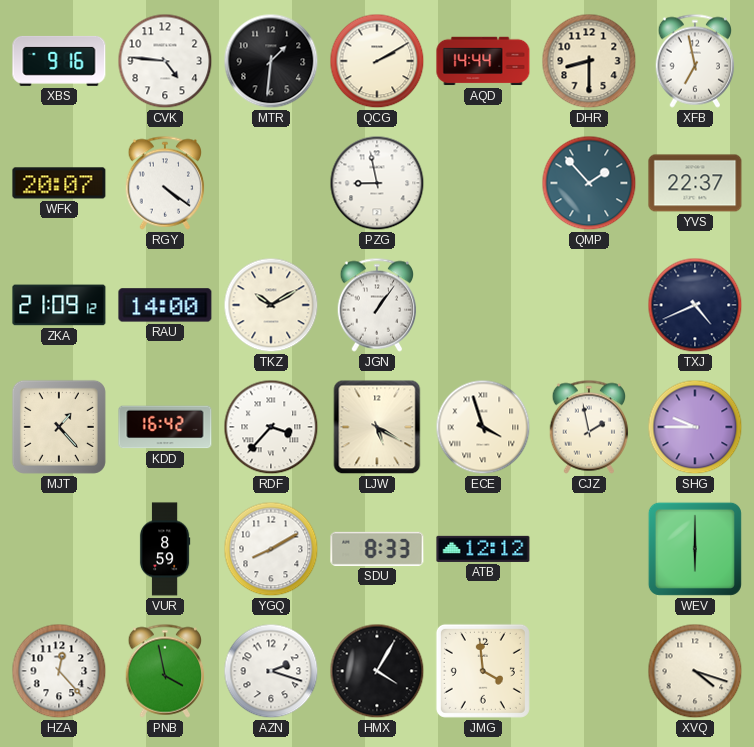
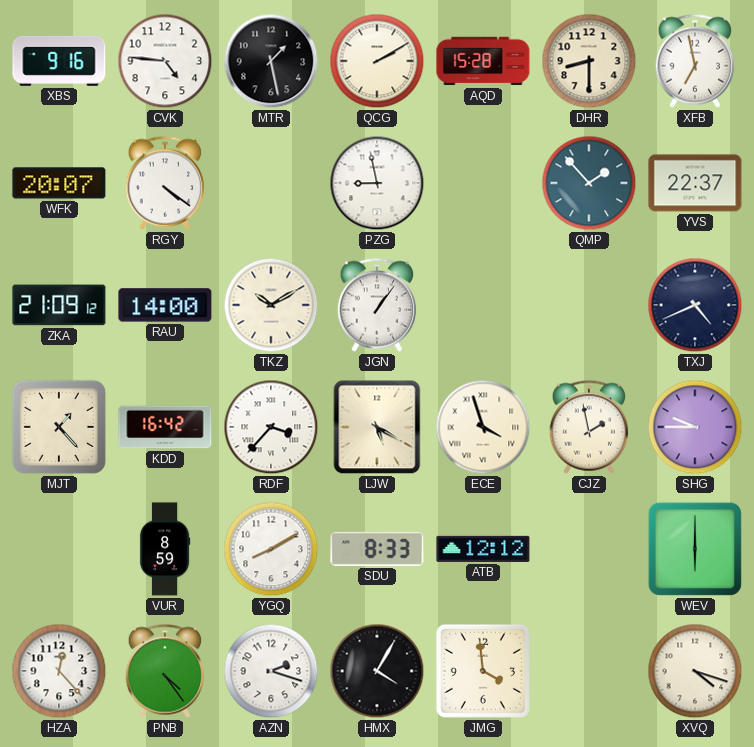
MTR: 1:31 -> 1:28 (271, 61)
AQD: 14:44 -> 15:28 (483, 61)
PNB: 3:58 -> 4:24 (165, 671)
